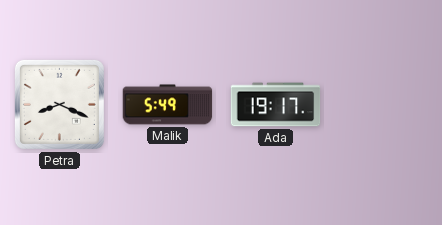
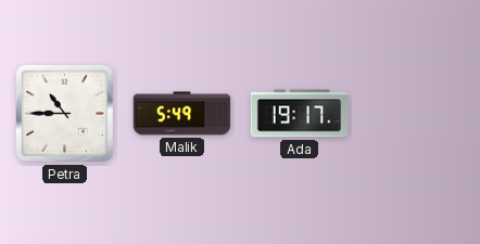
Petra: 8:19 -> 10:45 (64, 113)
